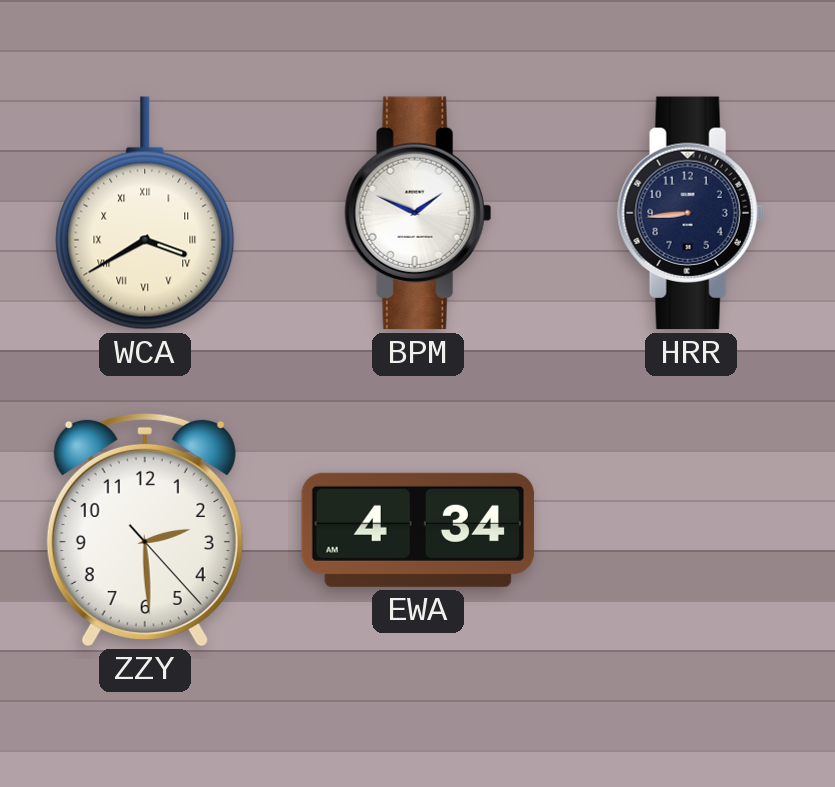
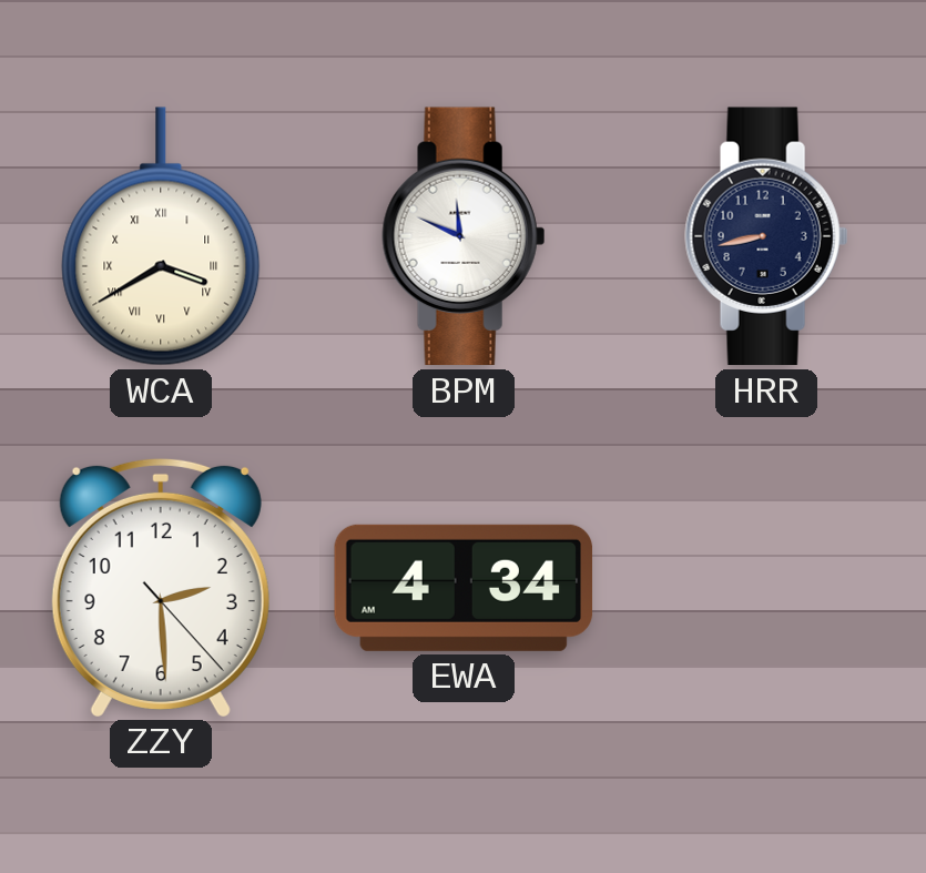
BPM: 1:49 -> 11:49 (464, 236)
HRR: 8:44 -> 8:43 (766, 236)
